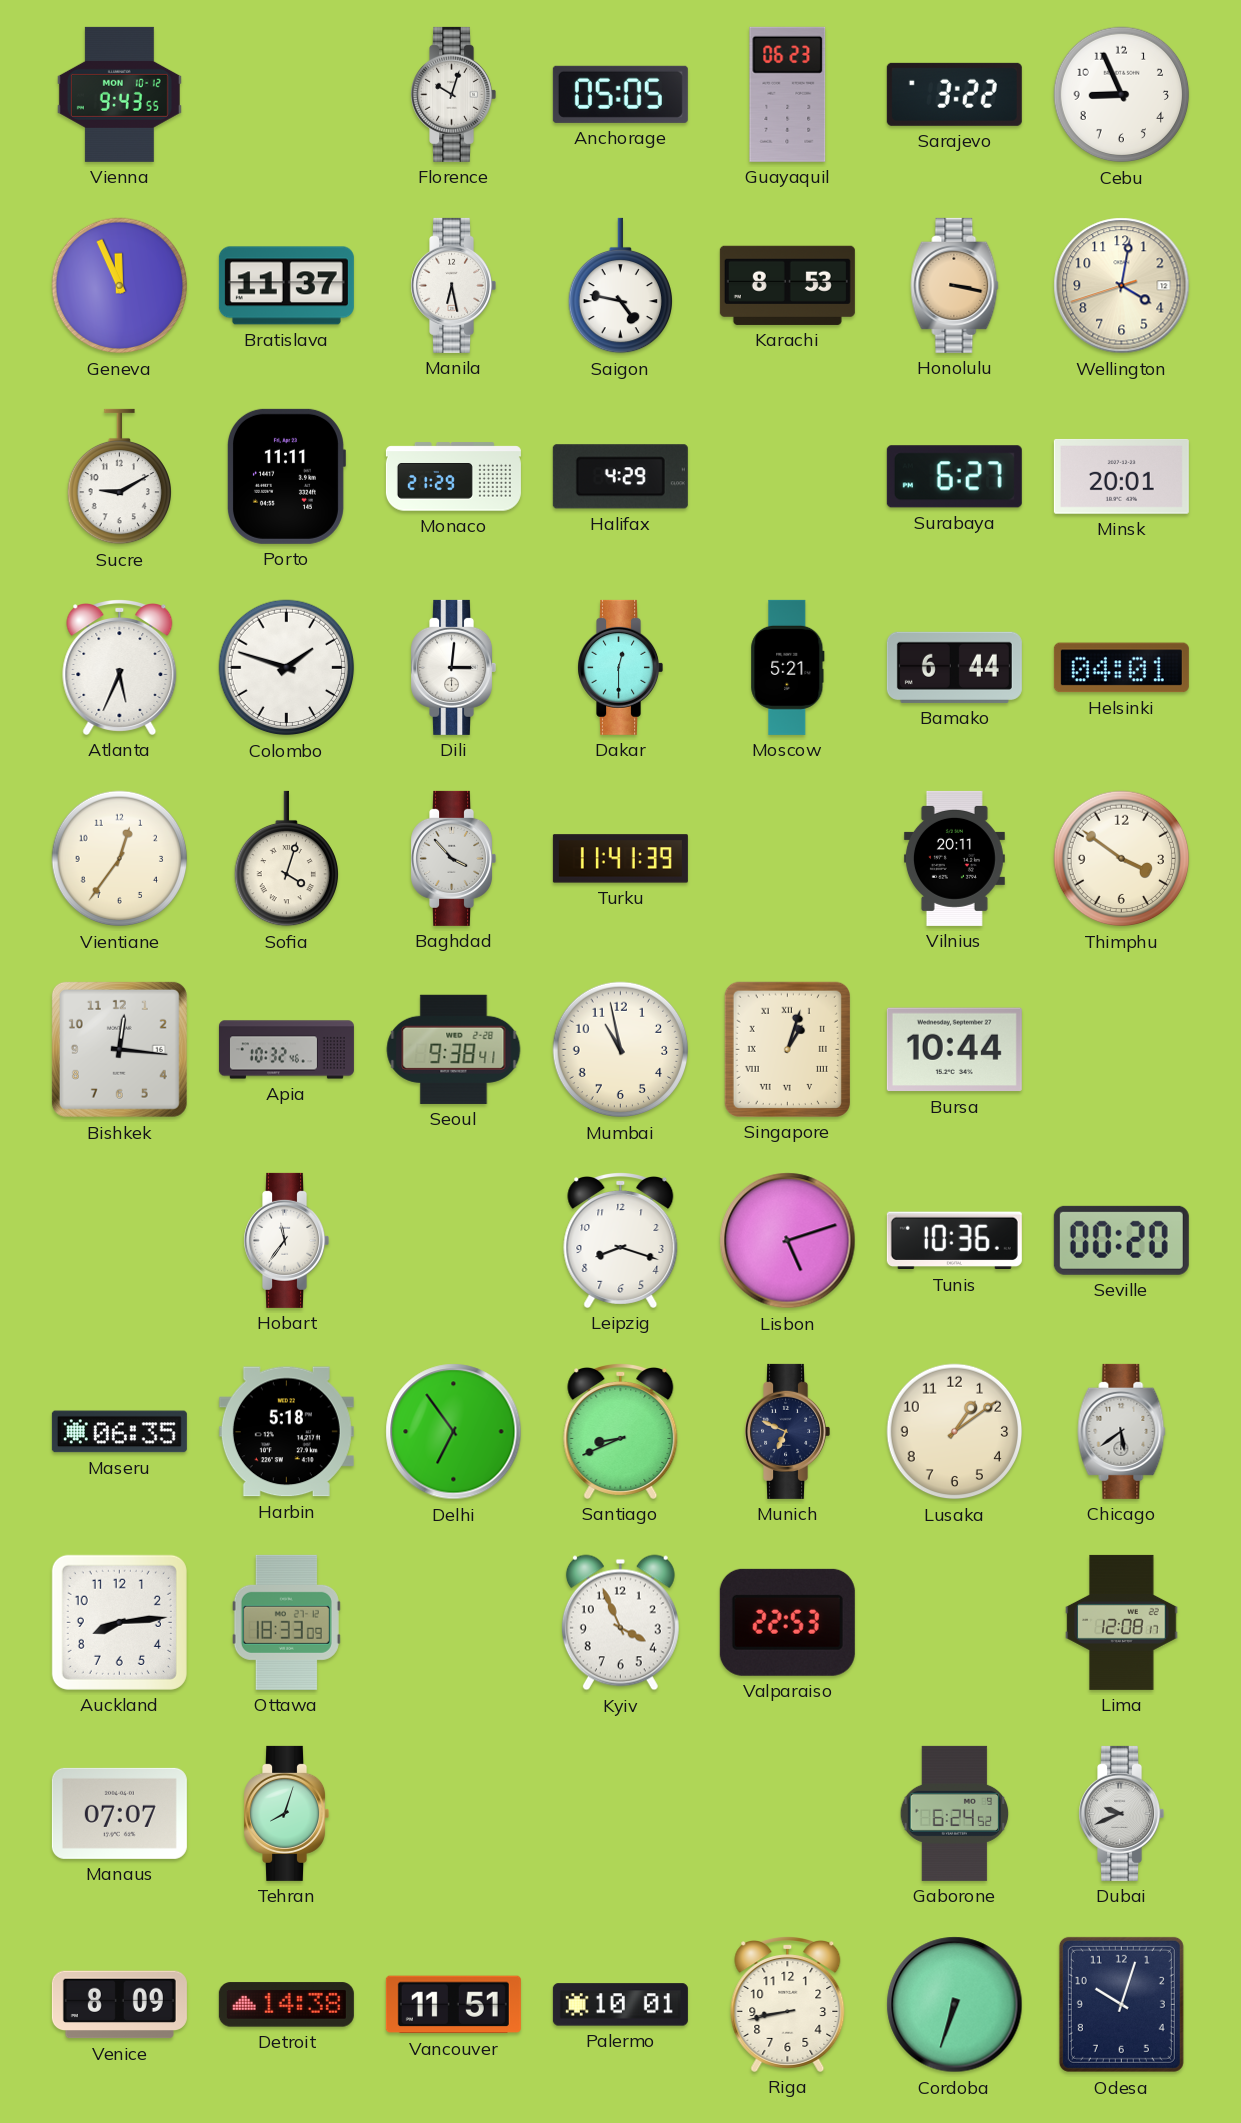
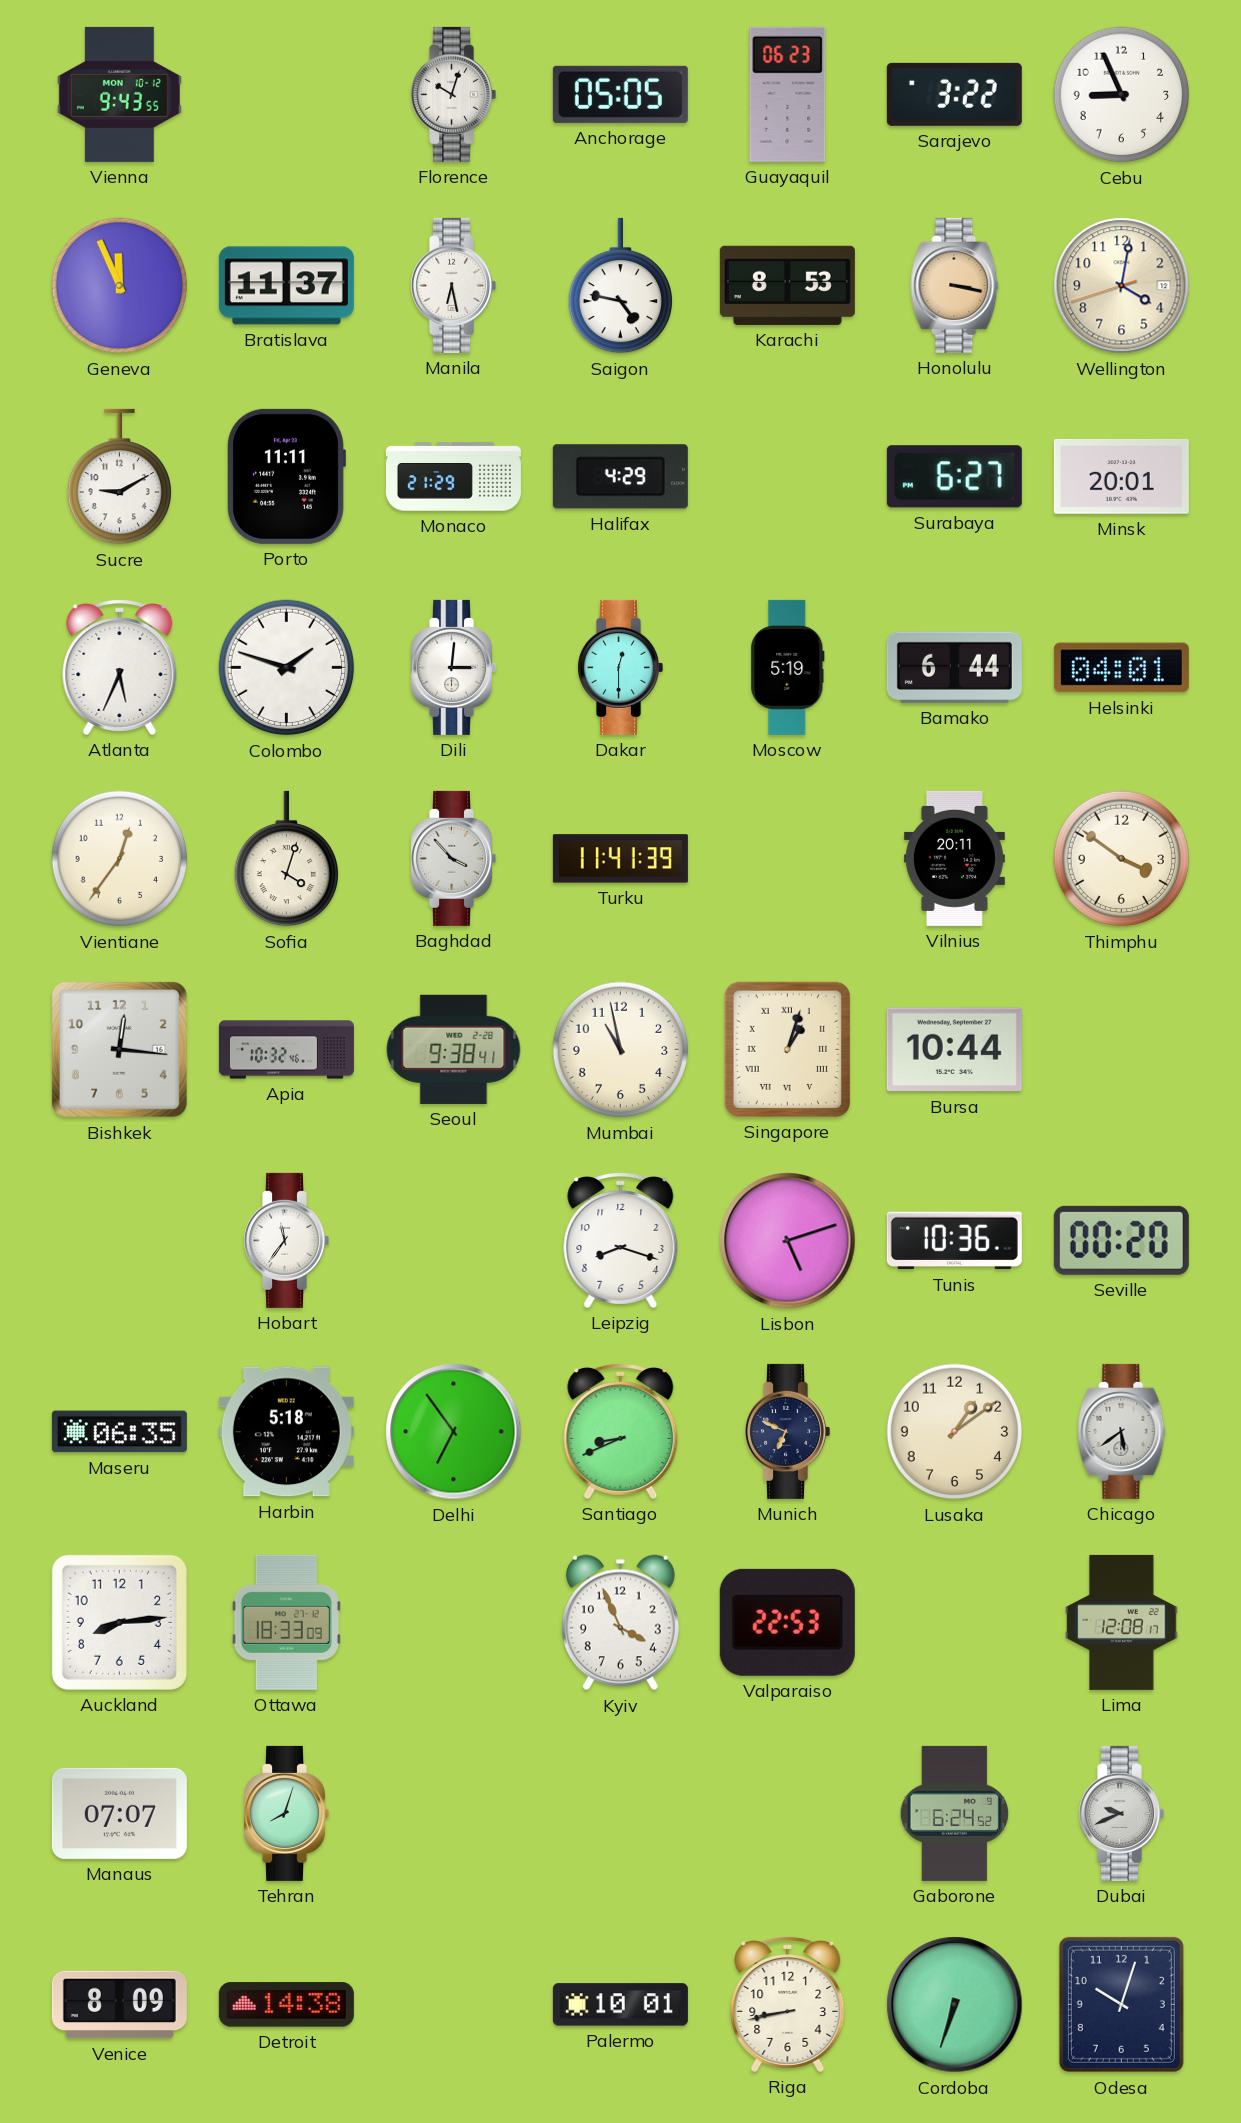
Moscow: 5:21 -> 5:19 (788, 667)
Vancouver: 11:51 -> none (453, 2005)
